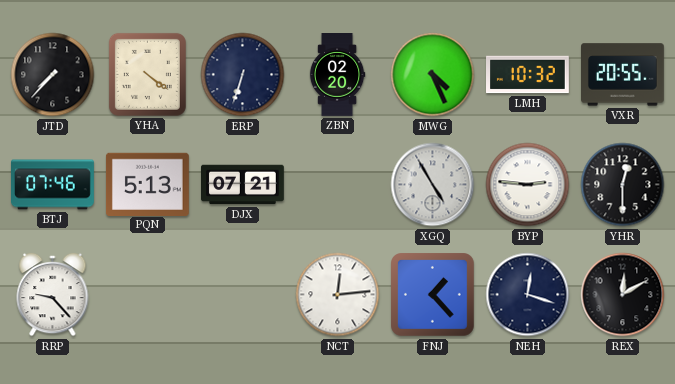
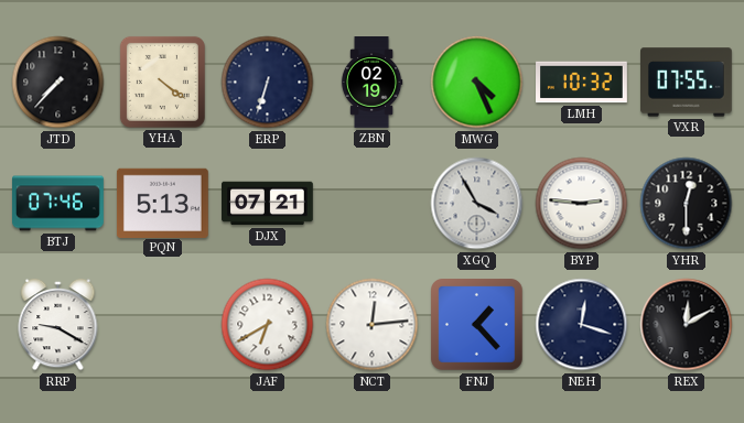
ZBN: 02:20 -> 02:19 (371, 83)
VXR: 20:55 -> 07:55 (687, 83)
XGQ: 4:55 -> 3:55 (477, 204)
RRP: 9:23 -> 9:20 (58, 325)
JAF: none -> 6:40 (268, 325)
